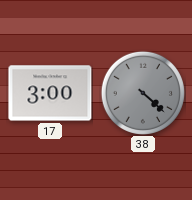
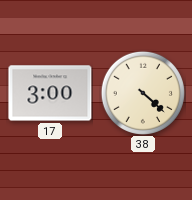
38 dial: grey -> cream (143, 93)
